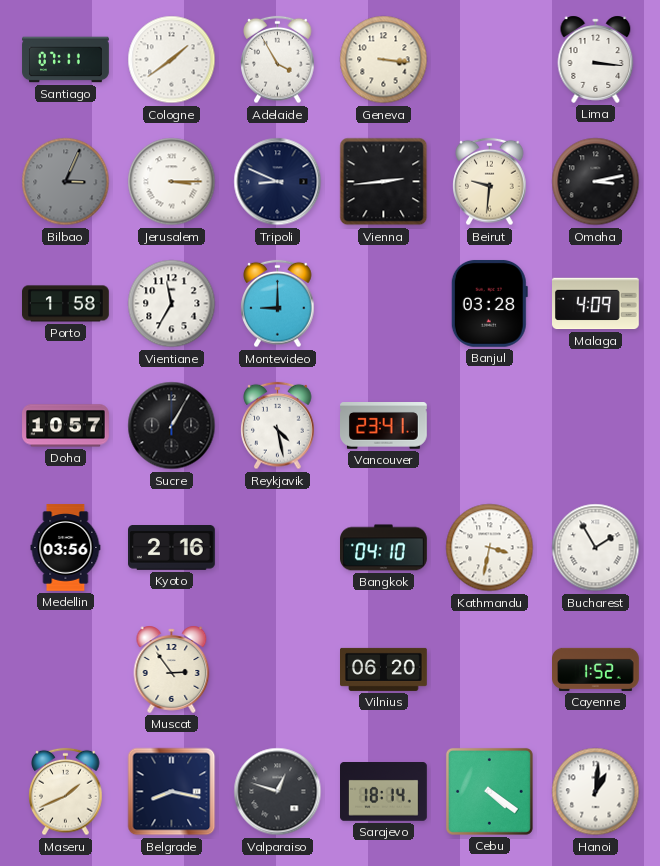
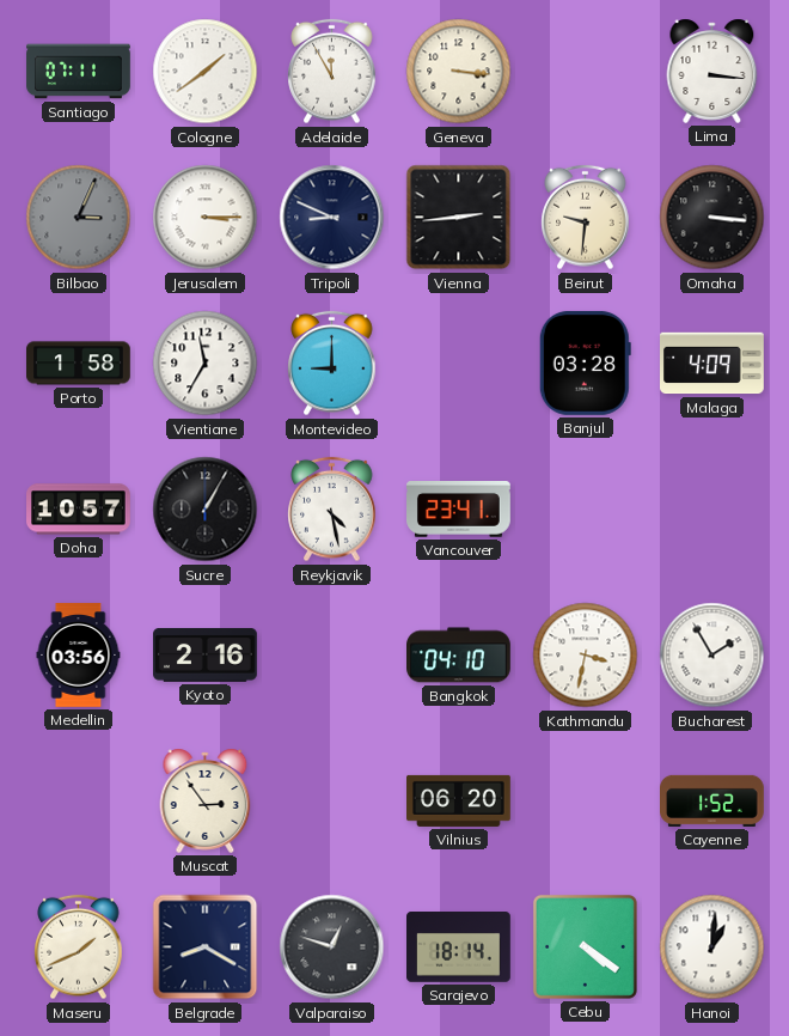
Adelaide: 3:55 -> 11:55 (332, 72)
Omaha: 3:13 -> 3:16 (712, 218)
Belgrade: 8:17 -> 8:20 (206, 947)
